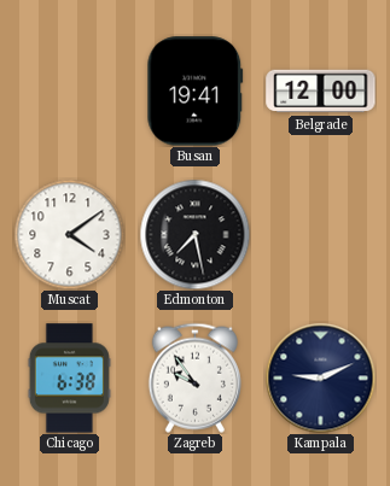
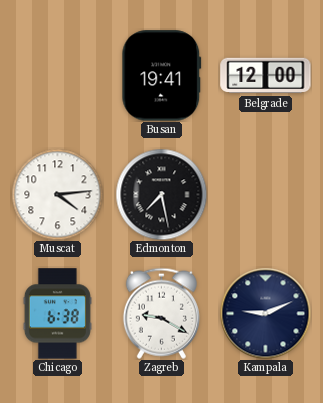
Muscat: 4:09 -> 4:14 (57, 194)
Zagreb: 9:54 -> 9:20 (161, 313)
